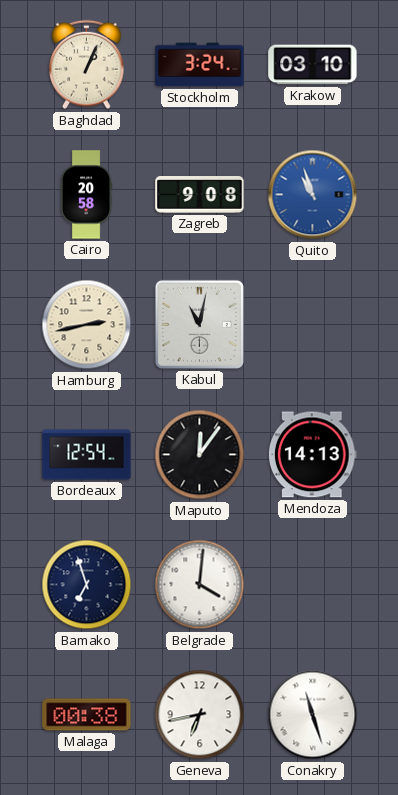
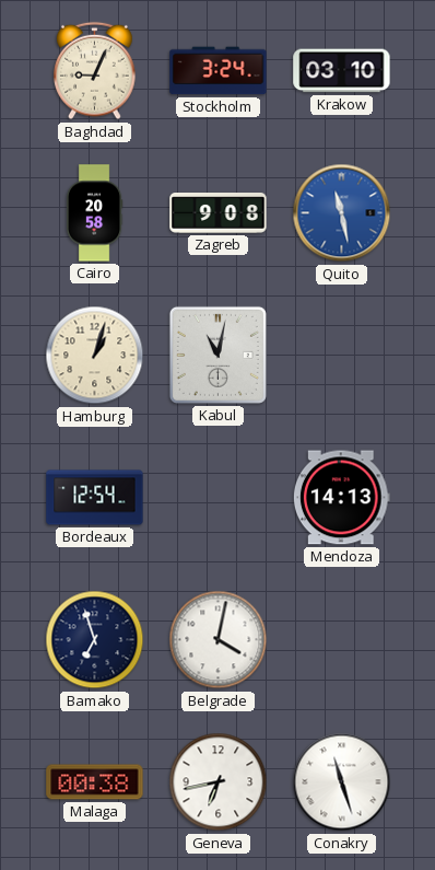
Baghdad: 1:04 -> 9:04 (95, 71)
Quito: 10:57 -> 11:28 (342, 213)
Hamburg: 2:43 -> 1:03 (95, 356)
Maputo: 12:06 -> none (200, 455)
Belgrade: 4:01 -> 4:02 (219, 640)
